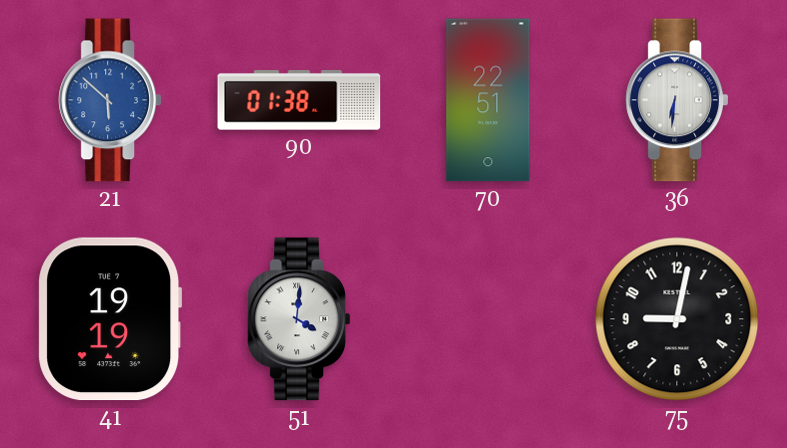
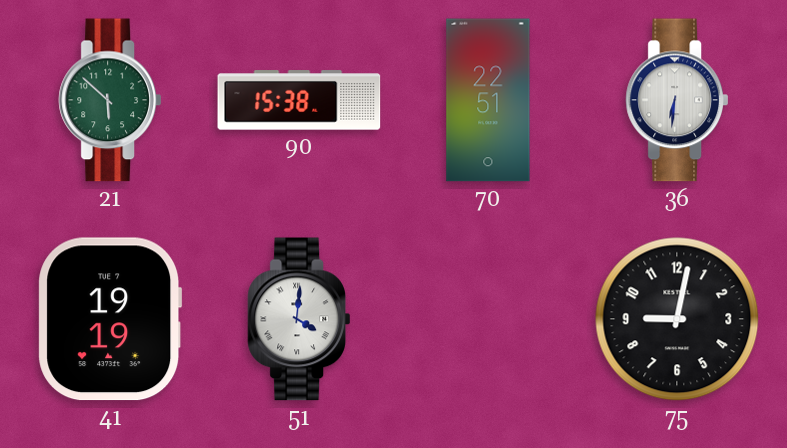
21 dial: blue -> green (109, 100)
90: 01:38 -> 15:38 (299, 100)
